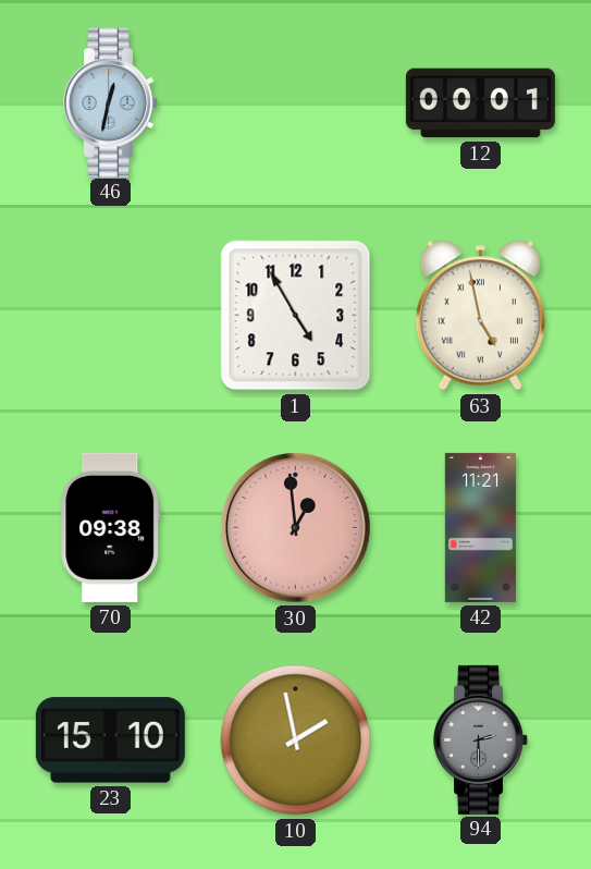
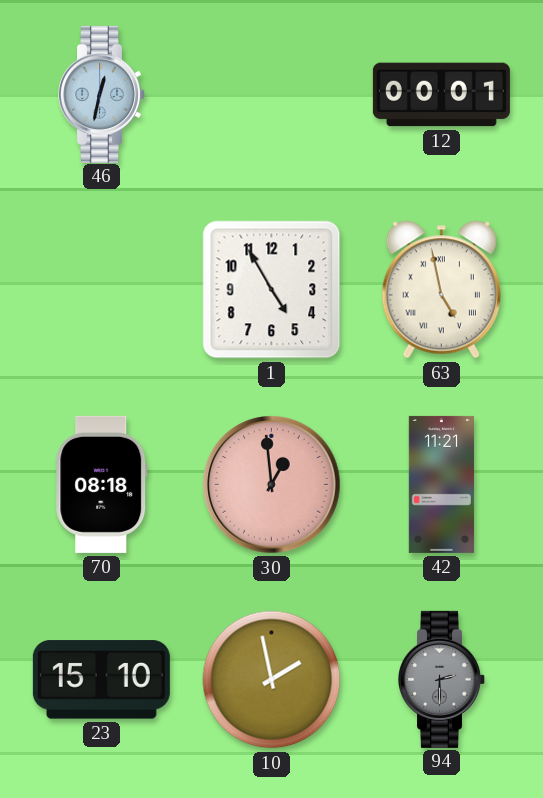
70: 09:38 -> 08:18 (102, 484)
